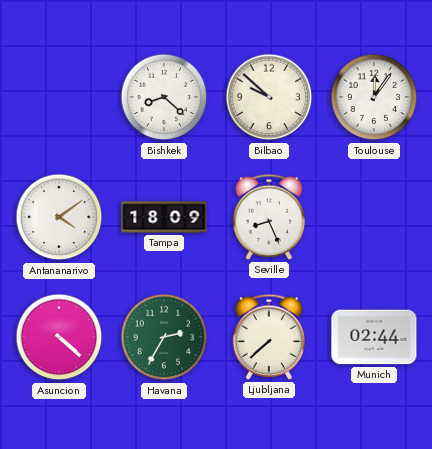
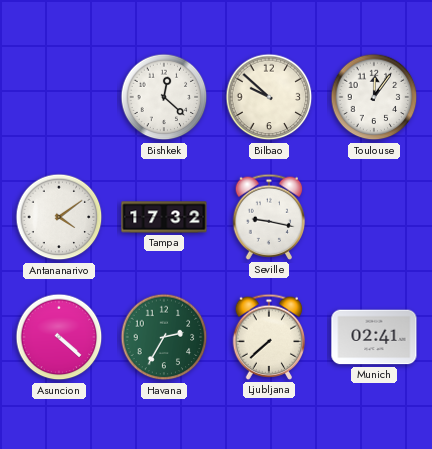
Bishkek: 8:22 -> 12:22 (164, 97)
Tampa: 18:09 -> 17:32 (164, 217)
Seville: 8:26 -> 9:17 (269, 217)
Munich: 02:44 -> 02:41 (374, 337)
